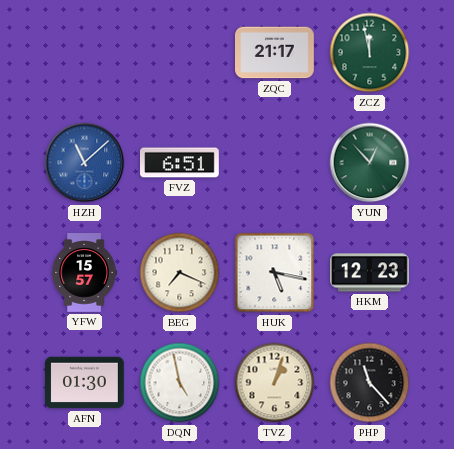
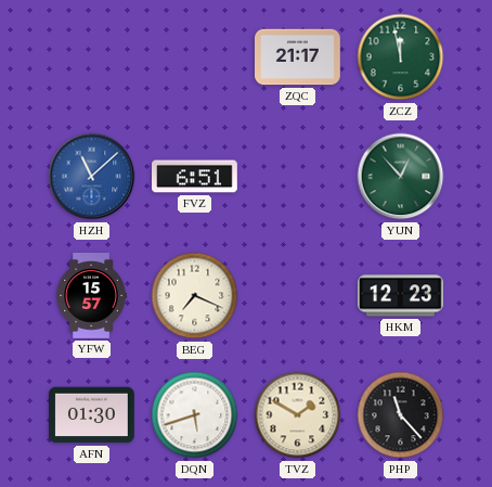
HUK: 5:17 -> none (275, 273)
DQN: 4:58 -> 5:42 (195, 415)
TVZ: 1:03 -> 1:50 (298, 415)
